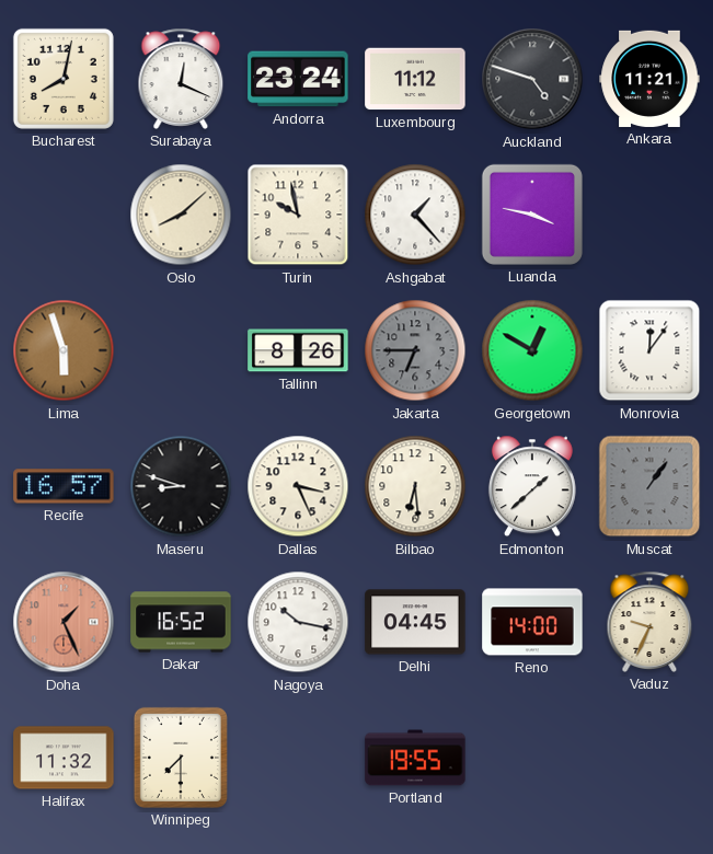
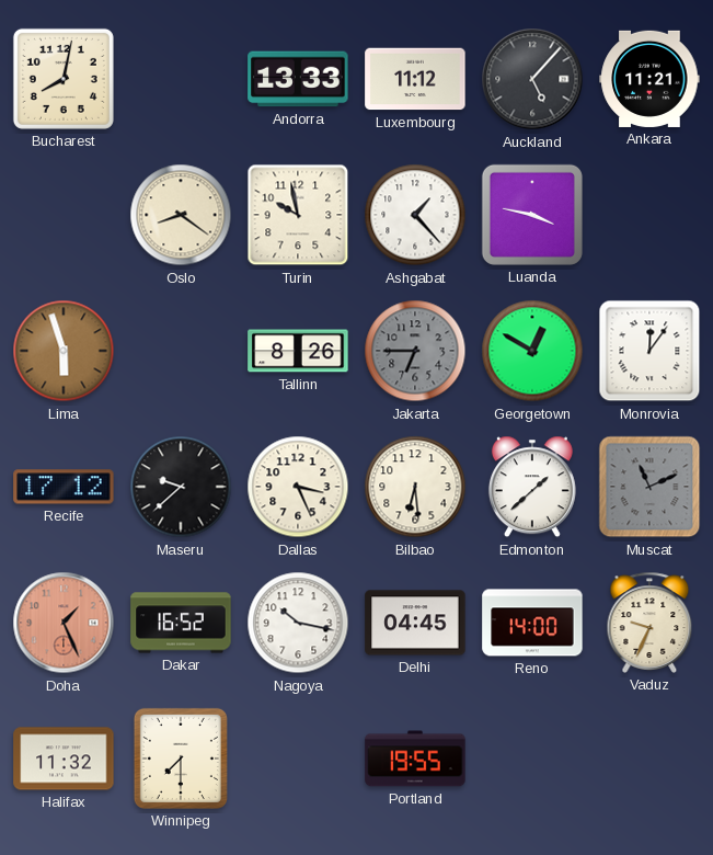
Surabaya: 12:19 -> none (181, 79)
Andorra: 23:24 -> 13:33 (298, 79)
Auckland: 4:48 -> 5:07 (532, 79)
Oslo: 8:08 -> 8:21 (181, 215)
Recife: 16:57 -> 17:12 (64, 487)
Maseru: 8:48 -> 9:38 (181, 487)
Muscat: 1:06 -> 11:11 (649, 487)
